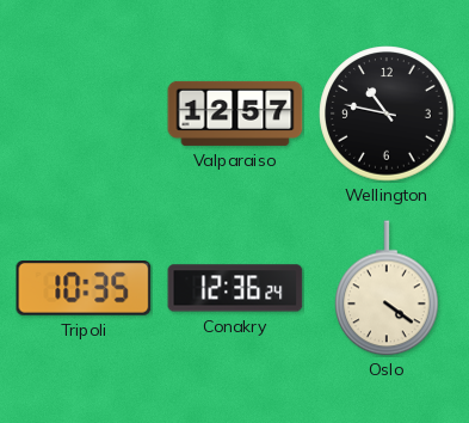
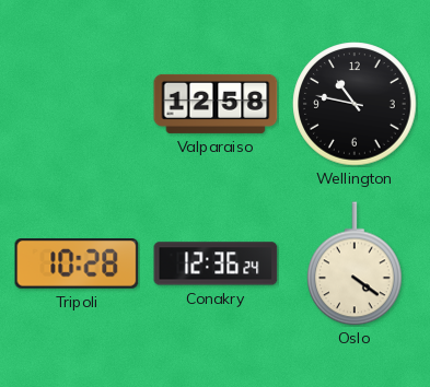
Valparaiso: 12:57 -> 12:58 (216, 104)
Tripoli: 10:35 -> 10:28 (77, 265)
